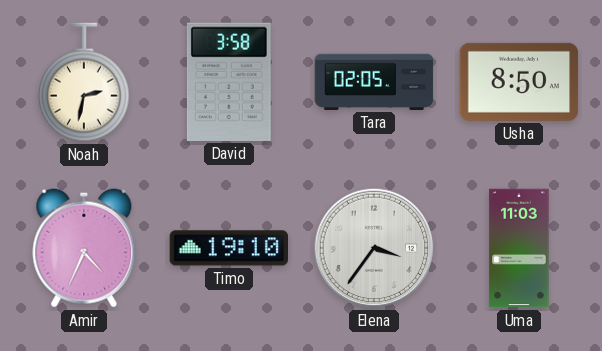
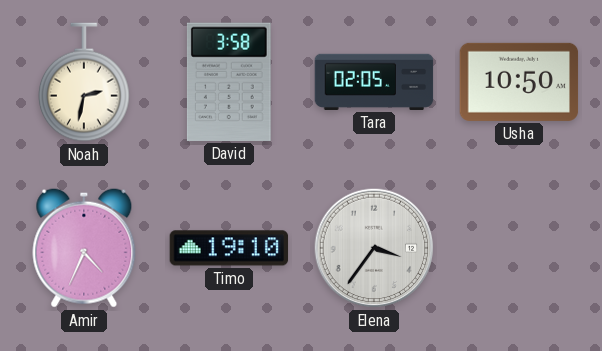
Usha: 8:50 -> 10:50 (519, 82)
Uma: 11:03 -> none (519, 248)
